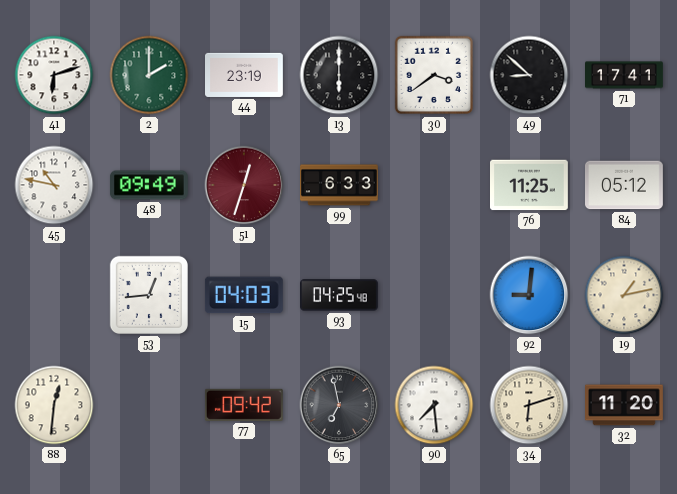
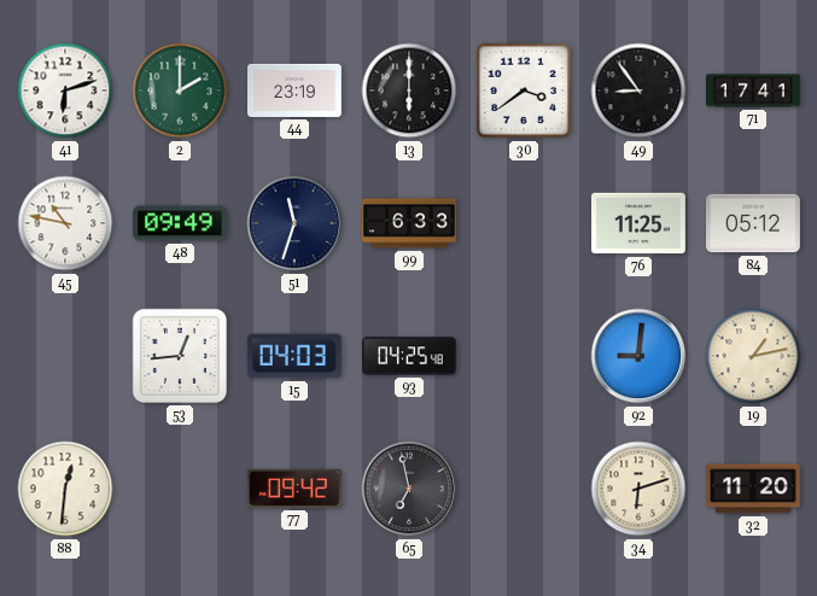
49: 8:52 -> 8:54 (638, 90)
51: 12:33 -> 11:33 (294, 223)
51 dial: burgundy -> navy (294, 223)
90: 7:29 -> none (434, 405)
